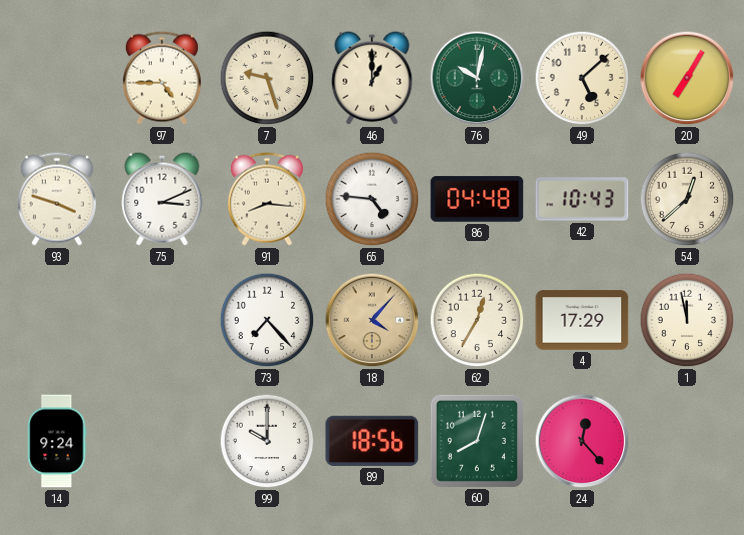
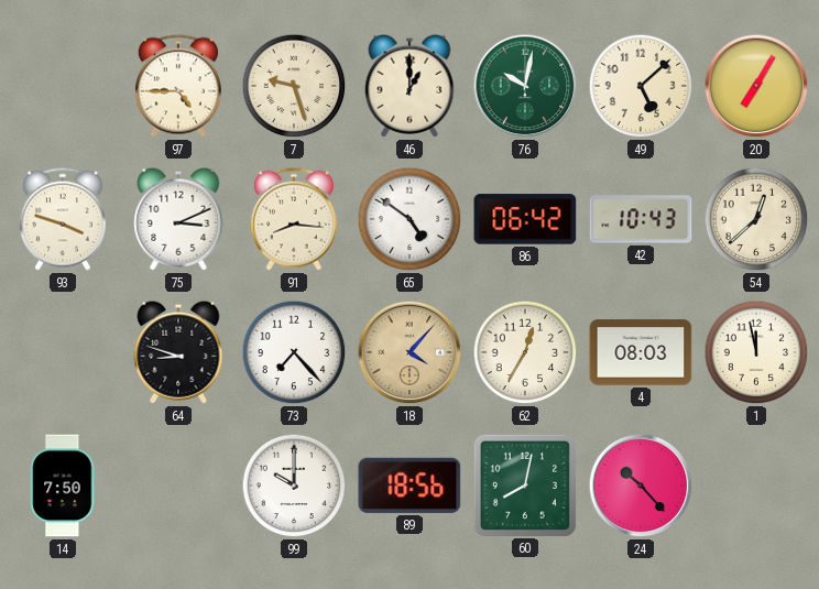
65: 4:46 -> 4:51 (409, 219)
86: 04:48 -> 06:42 (525, 219)
64: none -> 8:48 (178, 352)
4: 17:29 -> 08:03 (641, 352)
14: 9:24 -> 7:50 (63, 486)
60: 8:03 -> 8:02 (525, 486)
24: 12:23 -> 10:23 (641, 486)
